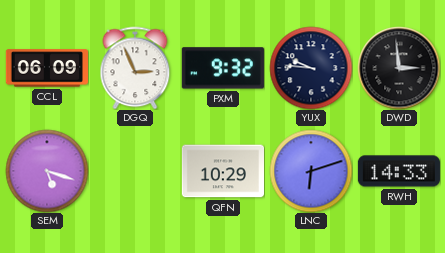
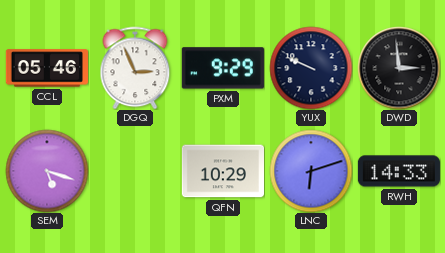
CCL: 06:09 -> 05:46 (47, 68)
PXM: 9:32 -> 9:29 (223, 68)
YUX: 9:46 -> 9:49 (311, 68)
